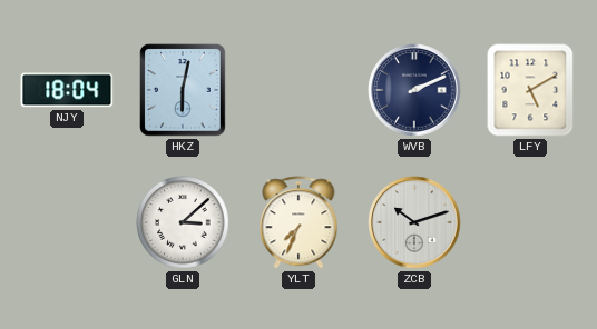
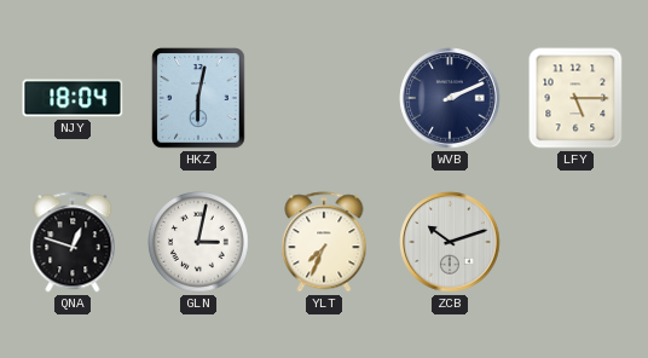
LFY: 5:10 -> 5:15 (575, 98)
QNA: none -> 12:48 (73, 242)
GLN: 3:08 -> 3:02 (198, 242)
